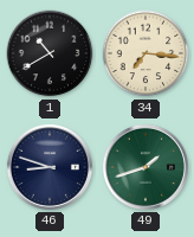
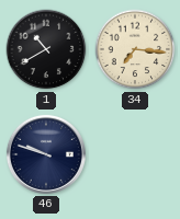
46: 8:48 -> 9:48 (46, 154)
49: 1:42 -> none (145, 167)
